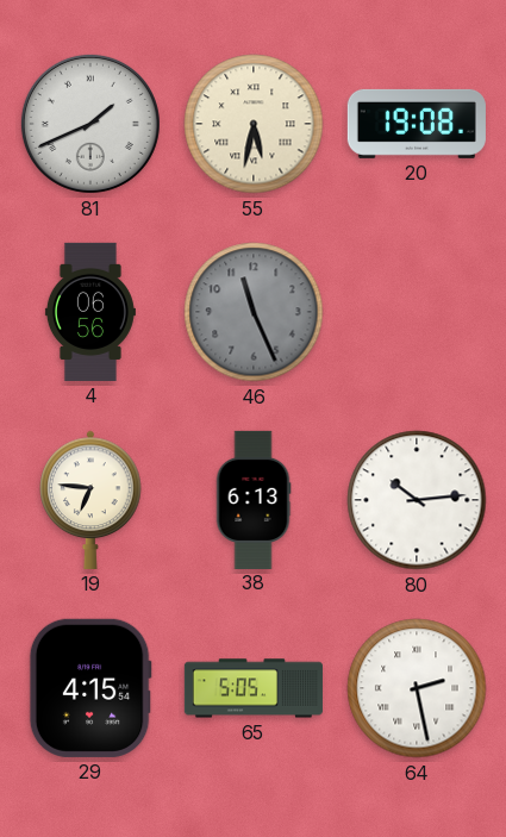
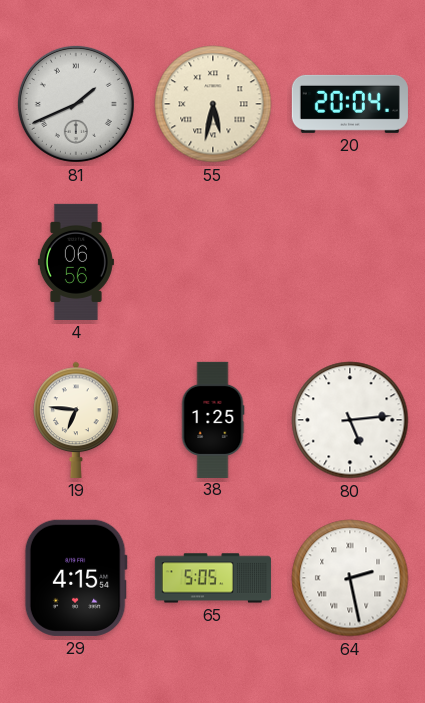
20: 19:08 -> 20:04 (350, 104)
46: 11:26 -> none (254, 312)
38: 6:13 -> 1:25 (213, 419)
80: 10:14 -> 5:14 (350, 420)
